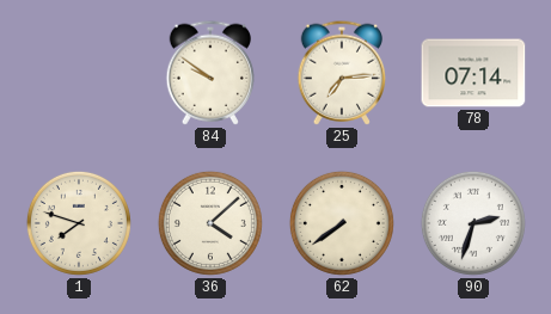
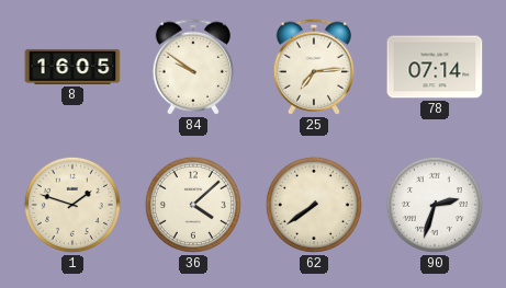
8: none -> 16:05 (72, 67)
1: 7:48 -> 1:48 (72, 205)
